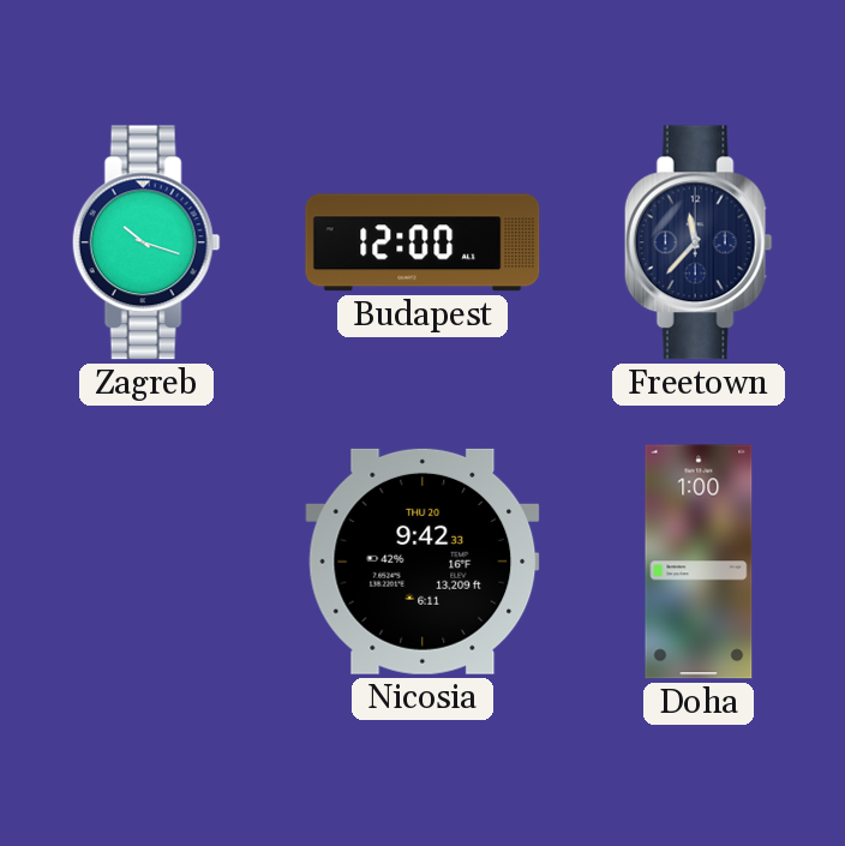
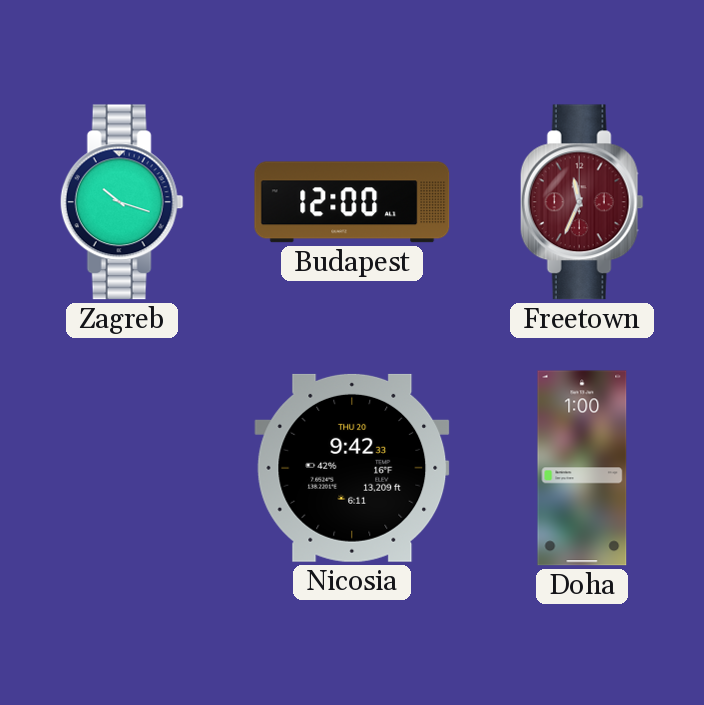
Freetown: 11:37 -> 11:34 (582, 202)
Freetown dial: navy -> burgundy (582, 202)
